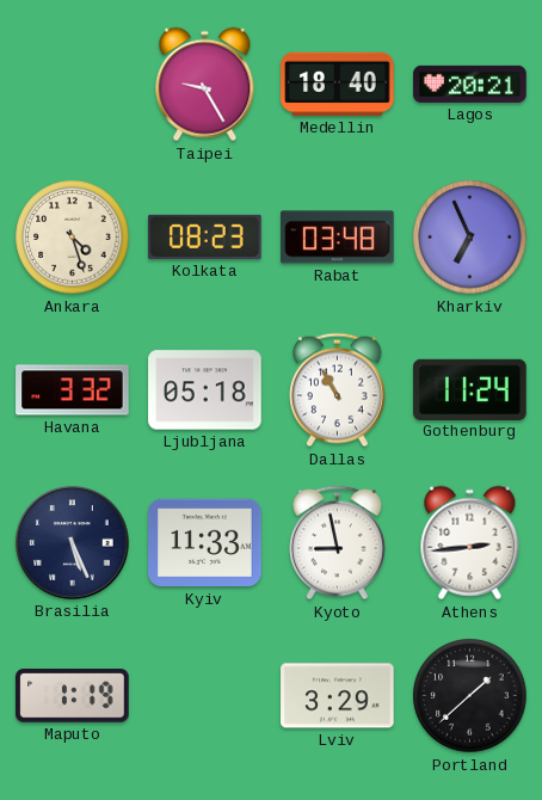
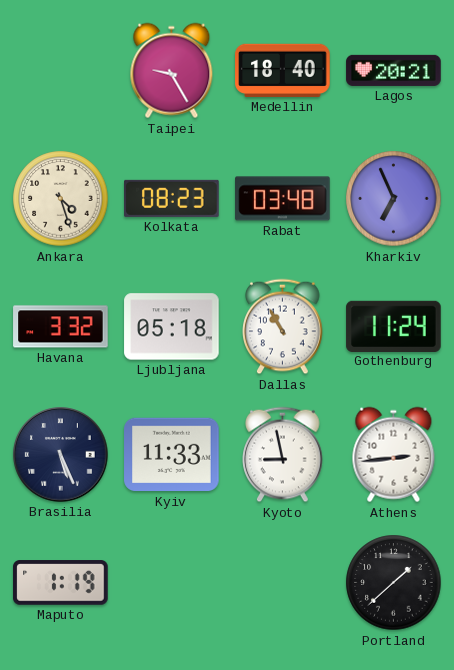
Lviv: 3:29 -> none (338, 696)
